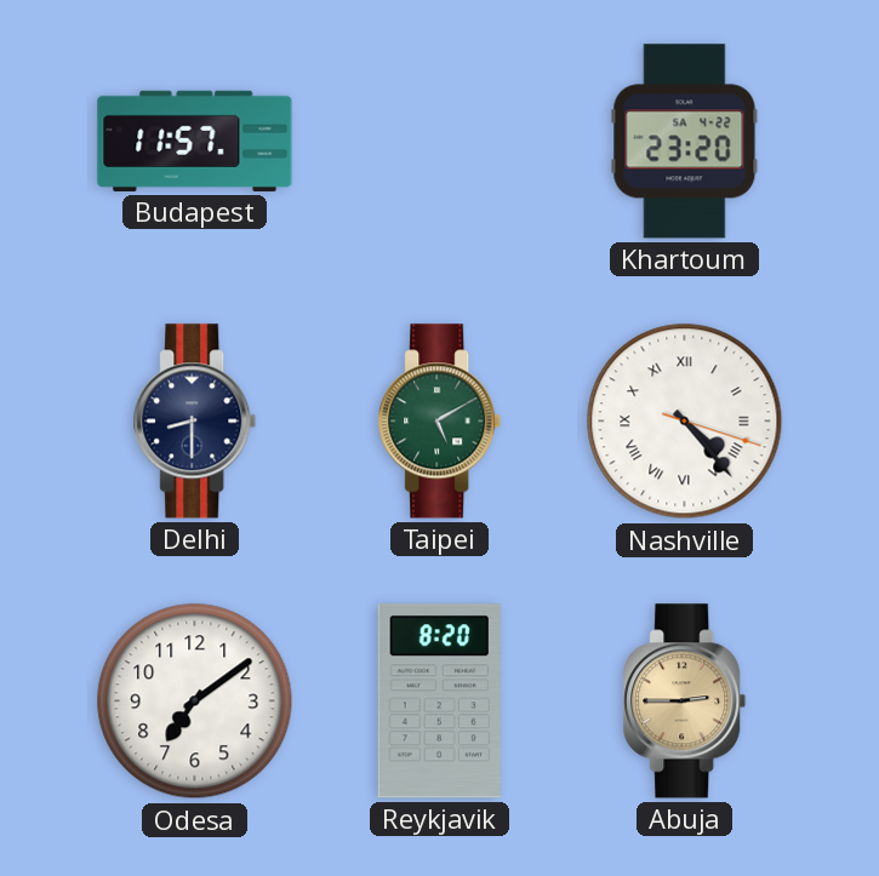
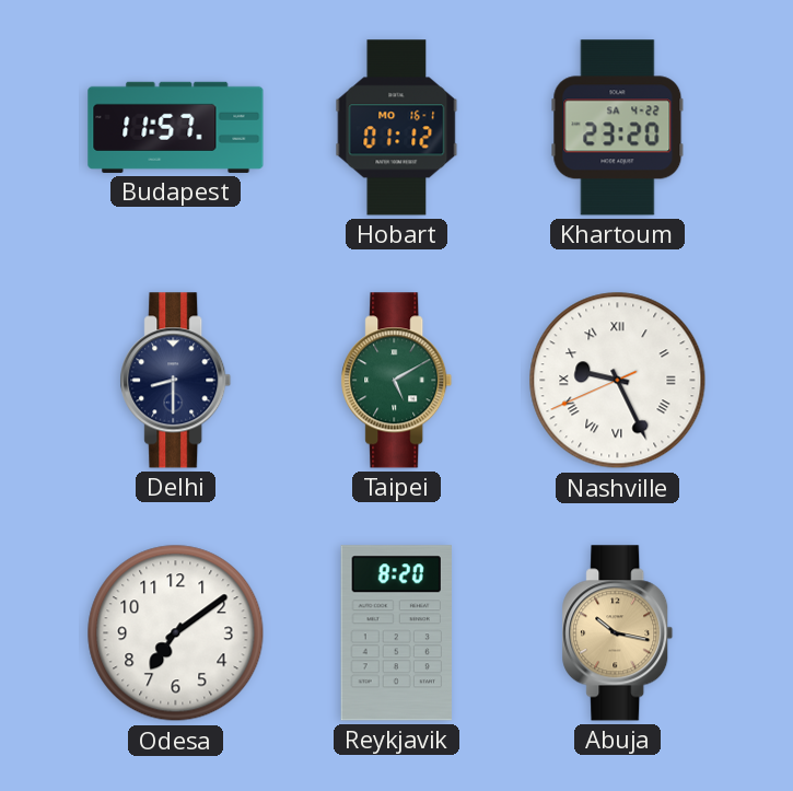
Hobart: none -> 01:12 (397, 128)
Nashville: 4:23 -> 9:25 (618, 381)
Abuja: 2:45 -> 10:17 (618, 633)
